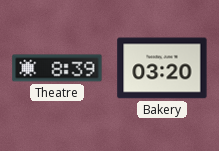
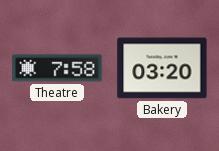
Theatre: 8:39 -> 7:58 (57, 68)
